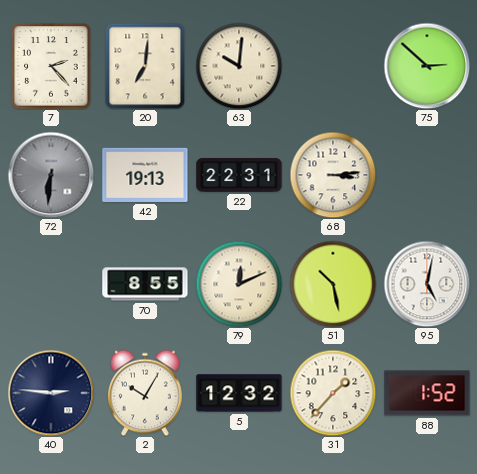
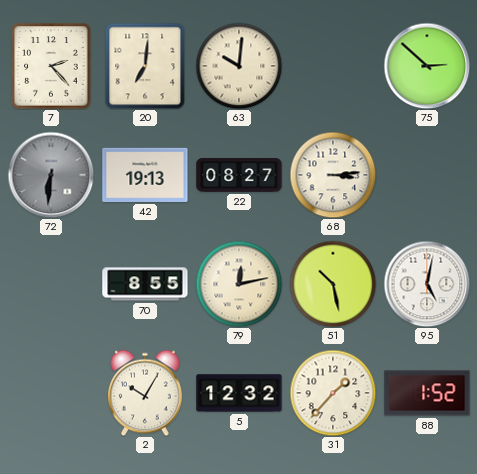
22: 22:31 -> 08:27 (239, 175)
79: 12:11 -> 12:13 (239, 284)
40: 2:46 -> none (51, 393)
